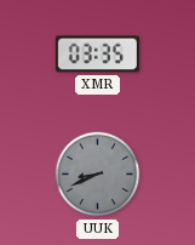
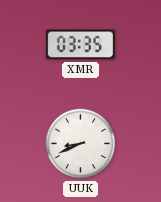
UUK dial: grey -> white (81, 144)
